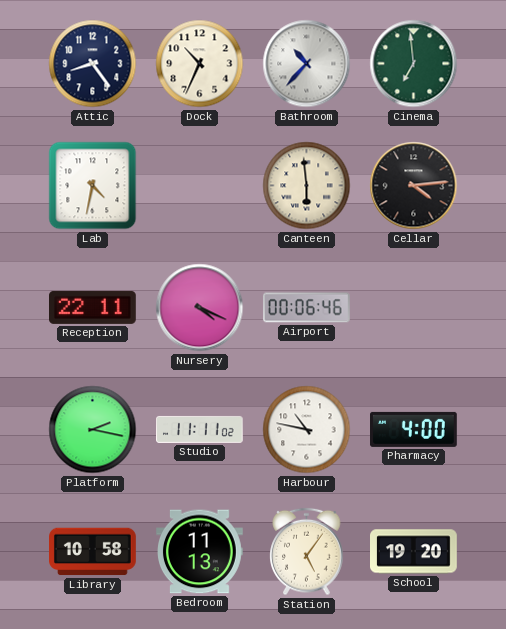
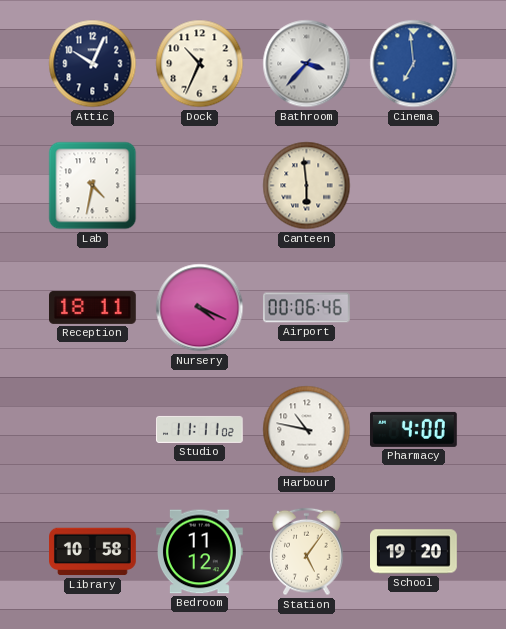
Attic: 8:24 -> 10:04 (93, 64)
Bathroom: 10:37 -> 3:37 (307, 64)
Cinema dial: green -> blue (414, 64)
Cellar: 4:14 -> none (414, 186)
Reception: 22:11 -> 18:11 (93, 307)
Platform: 2:17 -> none (93, 430)
Bedroom: 11:13 -> 11:12 (200, 552)
